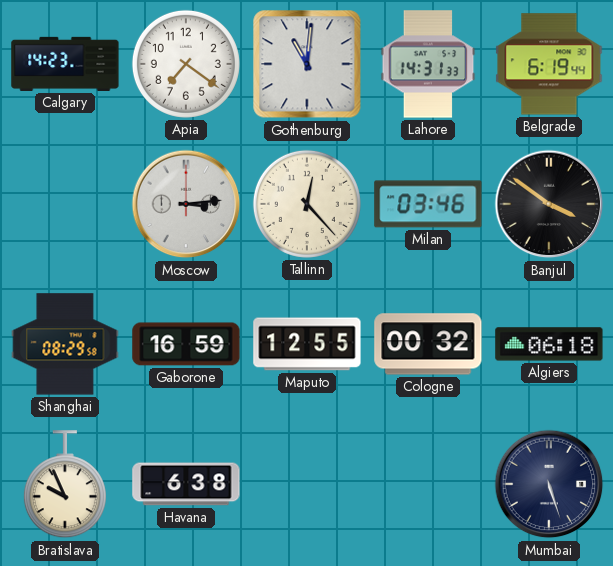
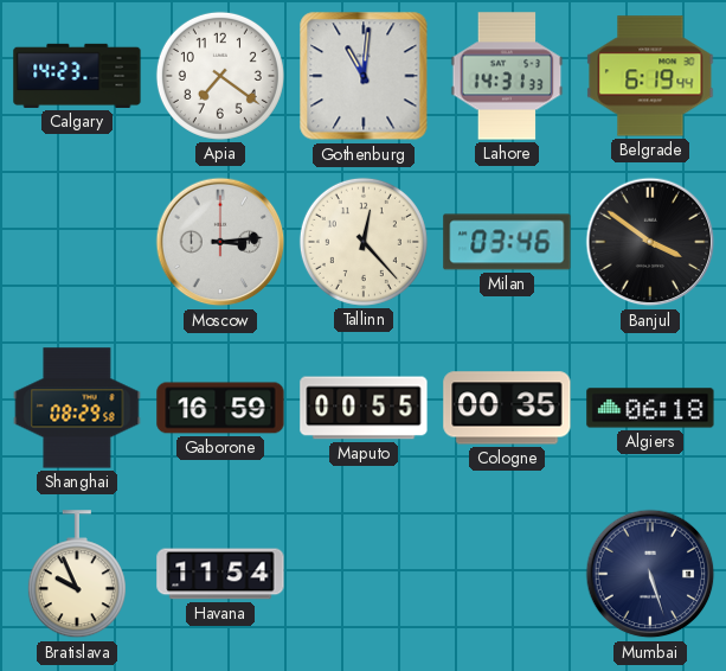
Maputo: 12:55 -> 00:55 (364, 408)
Cologne: 00:32 -> 00:35 (507, 408)
Havana: 6:38 -> 11:54 (220, 574)
